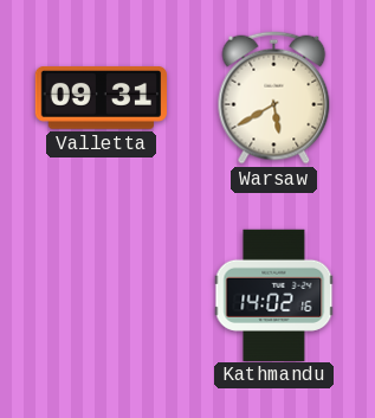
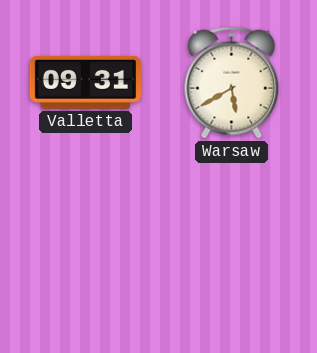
Kathmandu: 14:02 -> none (274, 295)
